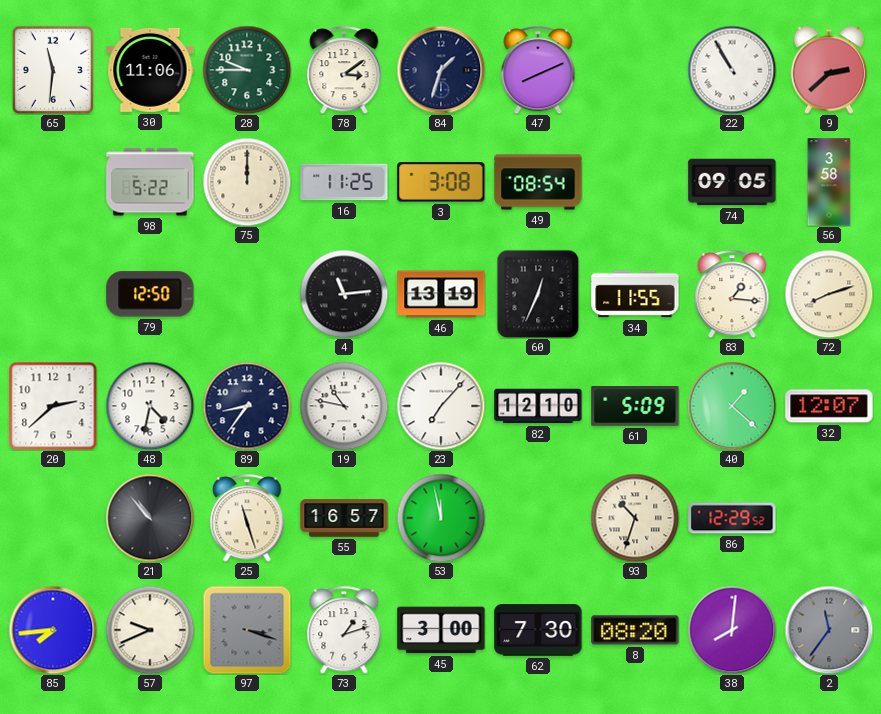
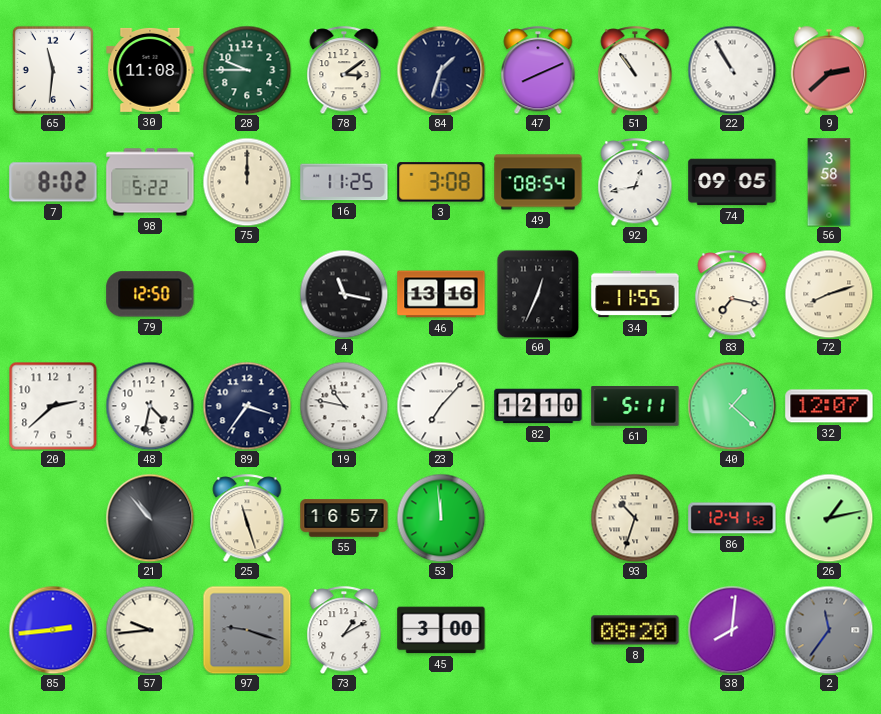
30: 11:06 -> 11:08 (150, 70)
51: none -> 10:54 (635, 70)
7: none -> 8:02 (53, 182)
92: none -> 12:43 (635, 182)
4: 11:14 -> 11:17 (344, 294)
46: 13:19 -> 13:16 (441, 294)
83: 1:16 -> 7:17 (732, 294)
89: 8:36 -> 3:36 (247, 406)
61: 5:09 -> 5:11 (635, 407)
53: 11:58 -> 11:59 (441, 518)
86: 12:29 -> 12:41 (732, 518)
26: none -> 1:13 (829, 518)
85: 7:44 -> 2:44 (53, 630)
57: 9:41 -> 9:44 (150, 630)
97: 3:18 -> 9:18 (247, 630)
73: 1:12 -> 1:10 (344, 630)
62: 7:30 -> none (538, 630)
